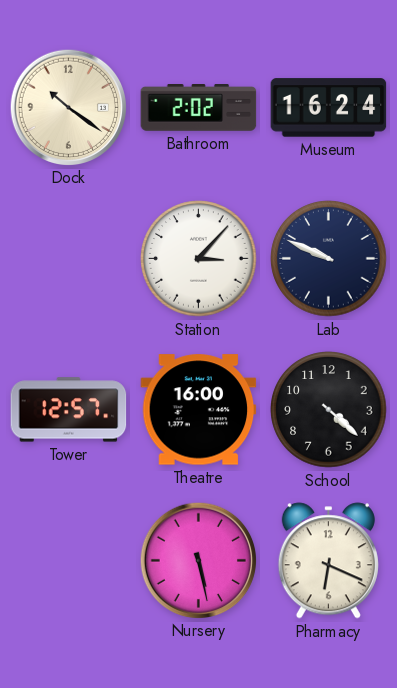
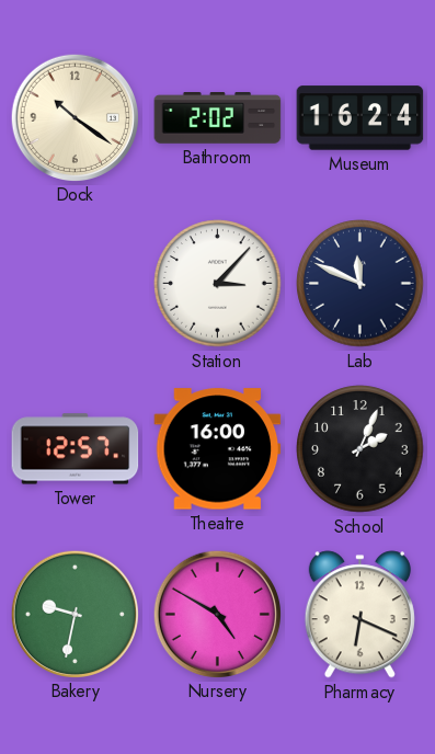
Lab: 9:49 -> 11:49 (360, 284)
School: 4:22 -> 2:04 (360, 449)
Bakery: none -> 9:32 (75, 614)
Nursery: 5:28 -> 4:50 (217, 614)
